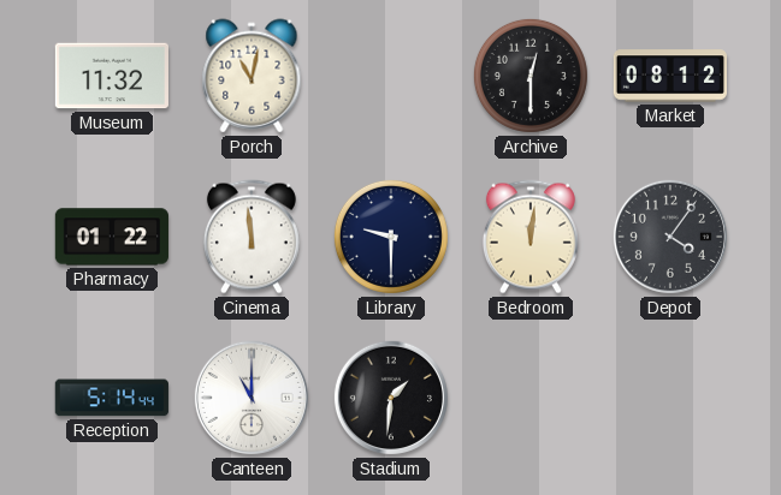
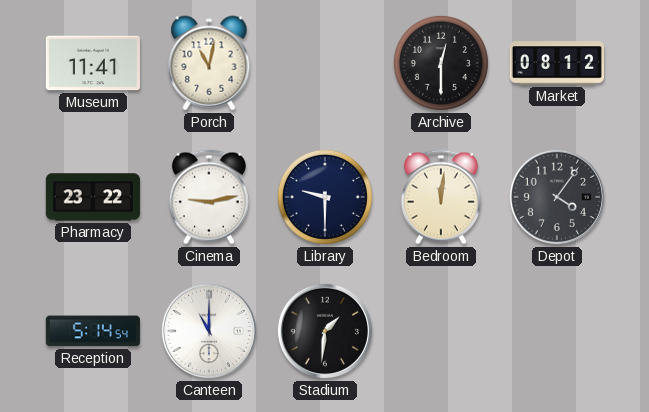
Museum: 11:32 -> 11:41 (93, 63)
Pharmacy: 01:22 -> 23:22 (93, 197)
Cinema: 11:59 -> 9:13 (209, 197)
Reception: 5:14:44 -> 5:14:54 (93, 331)
